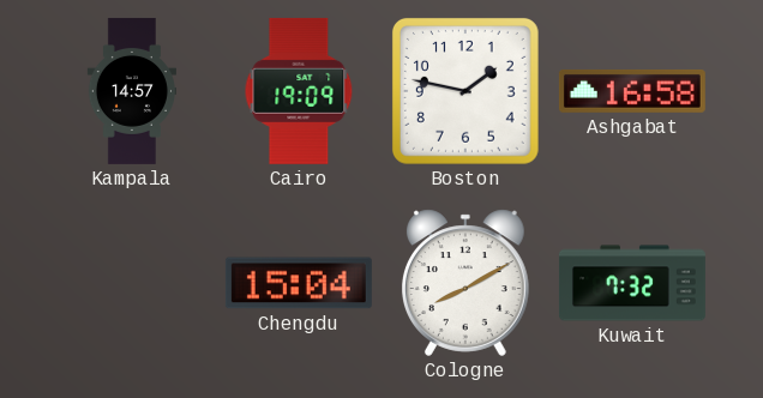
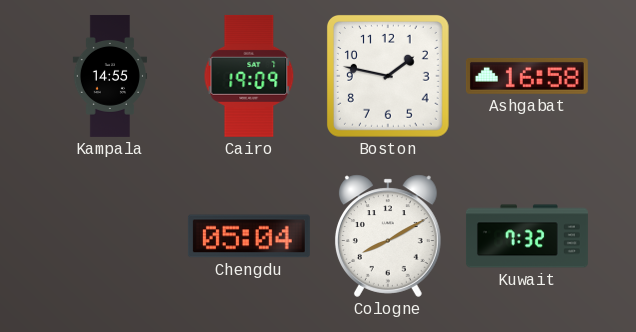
Kampala: 14:57 -> 14:55 (109, 76)
Chengdu: 15:04 -> 05:04 (249, 236)
